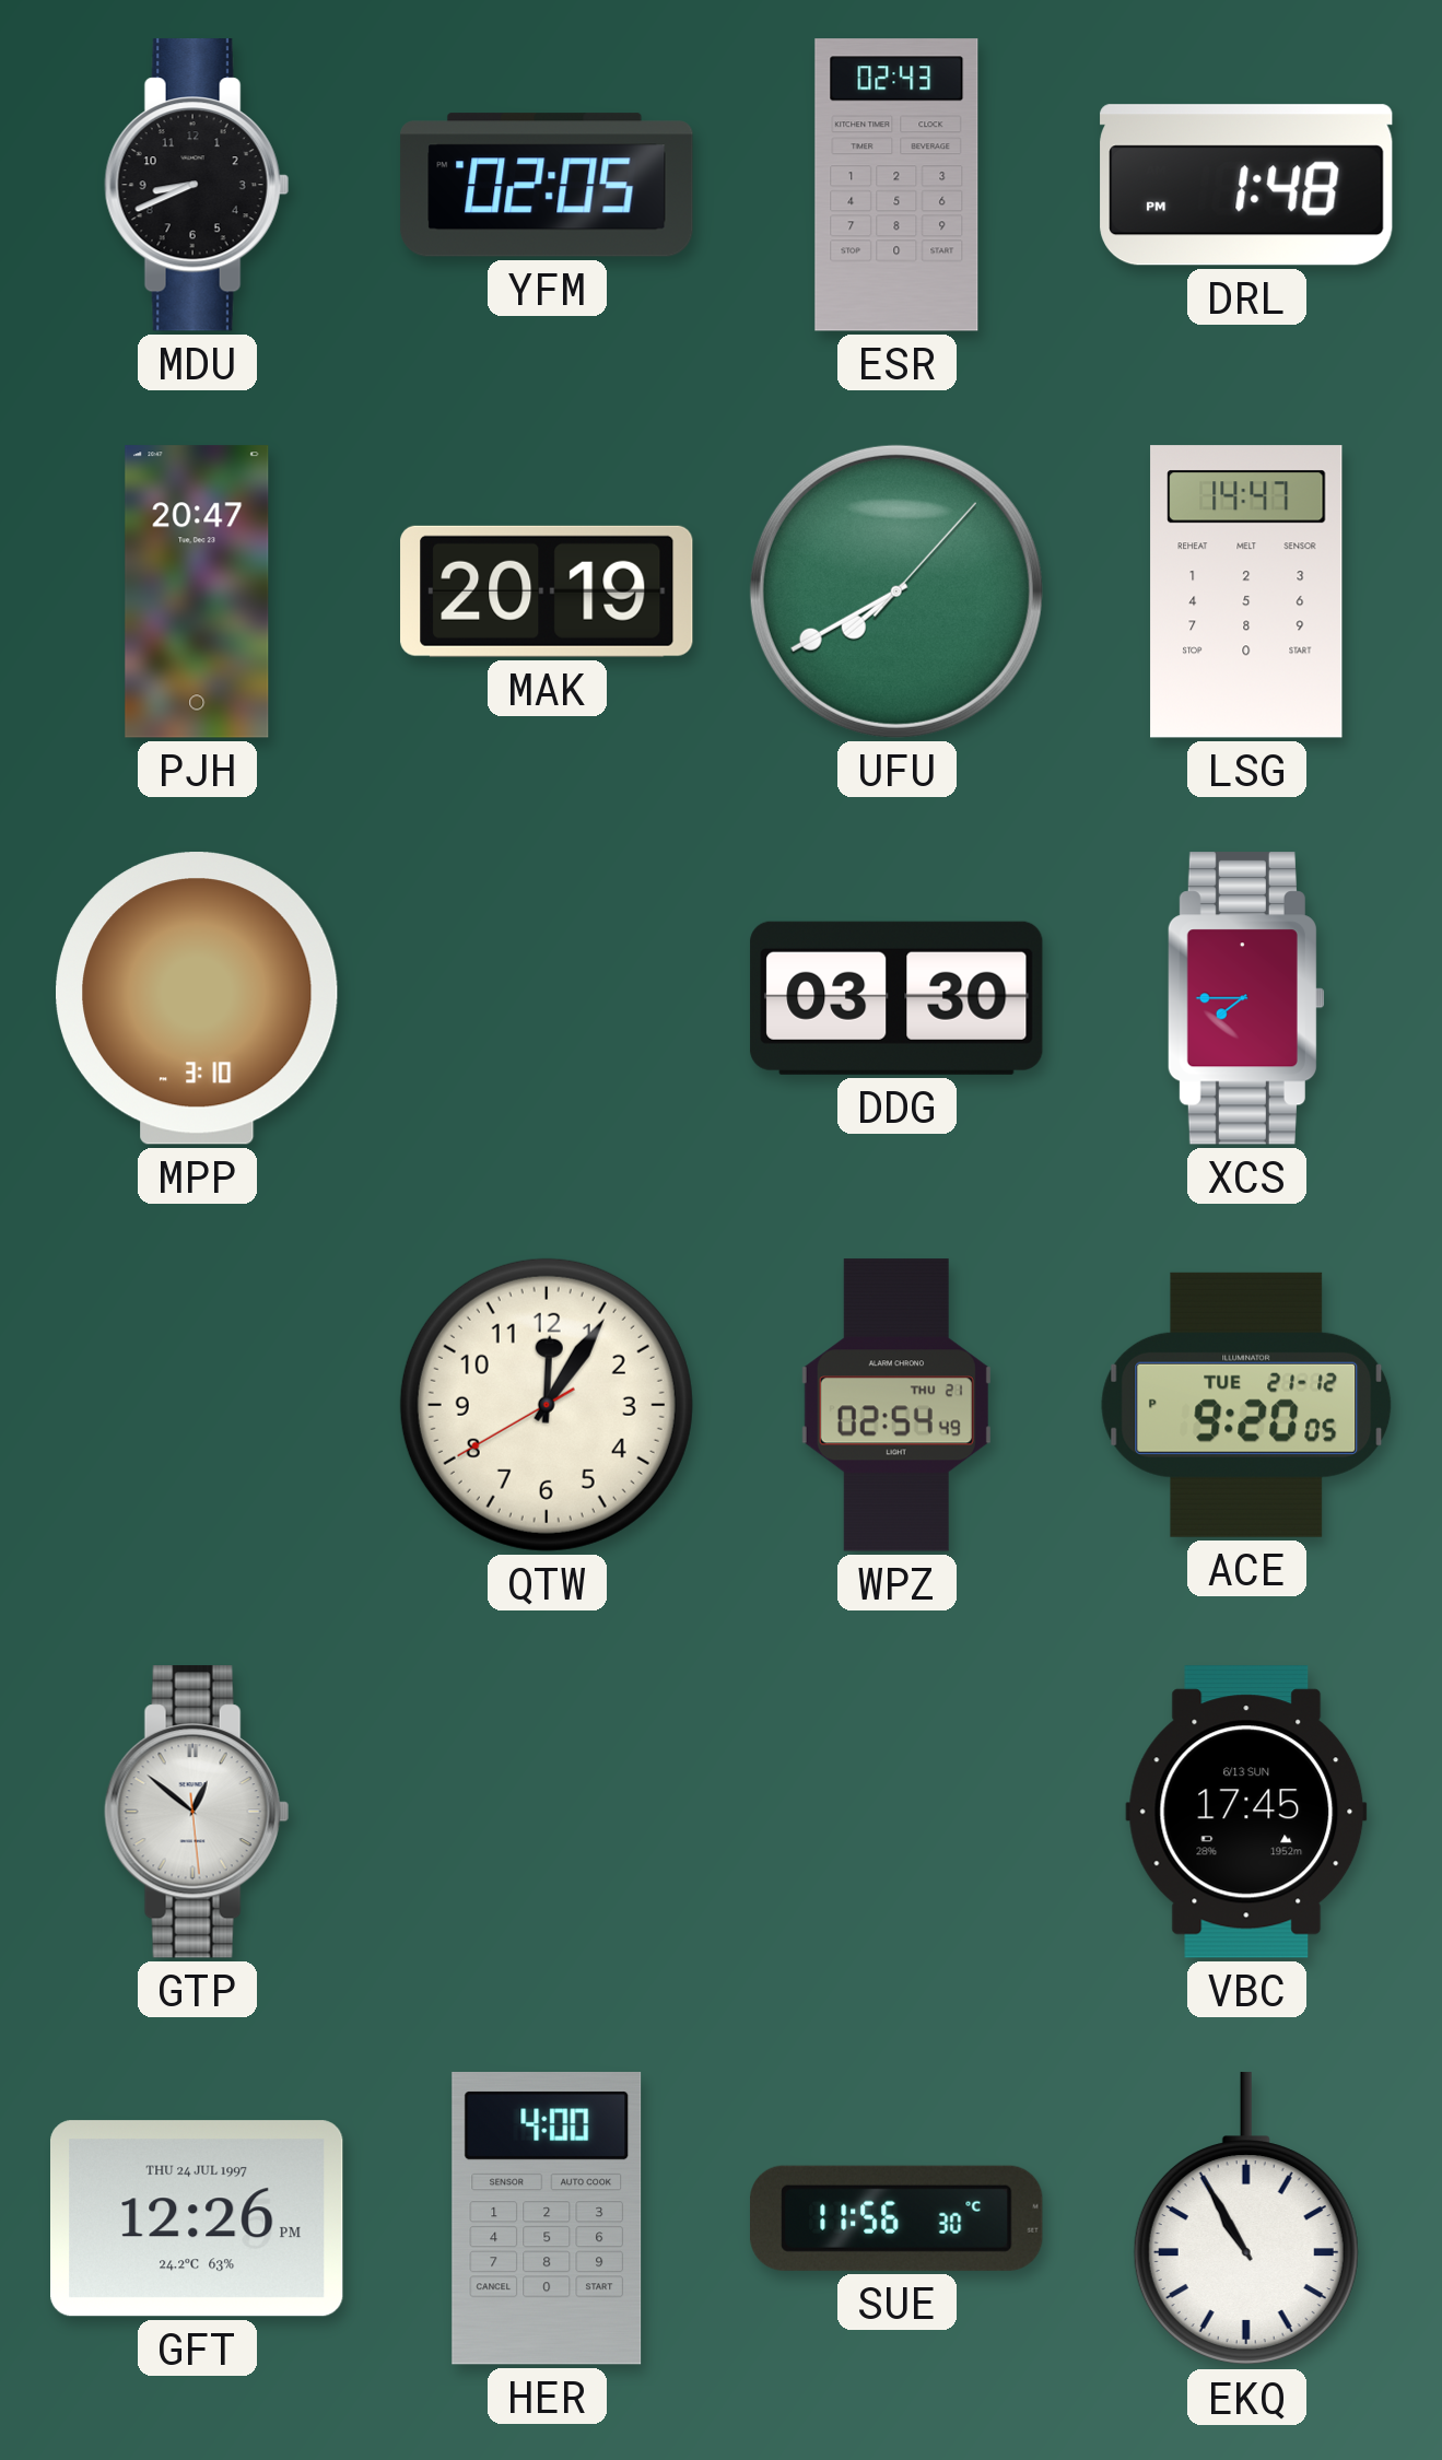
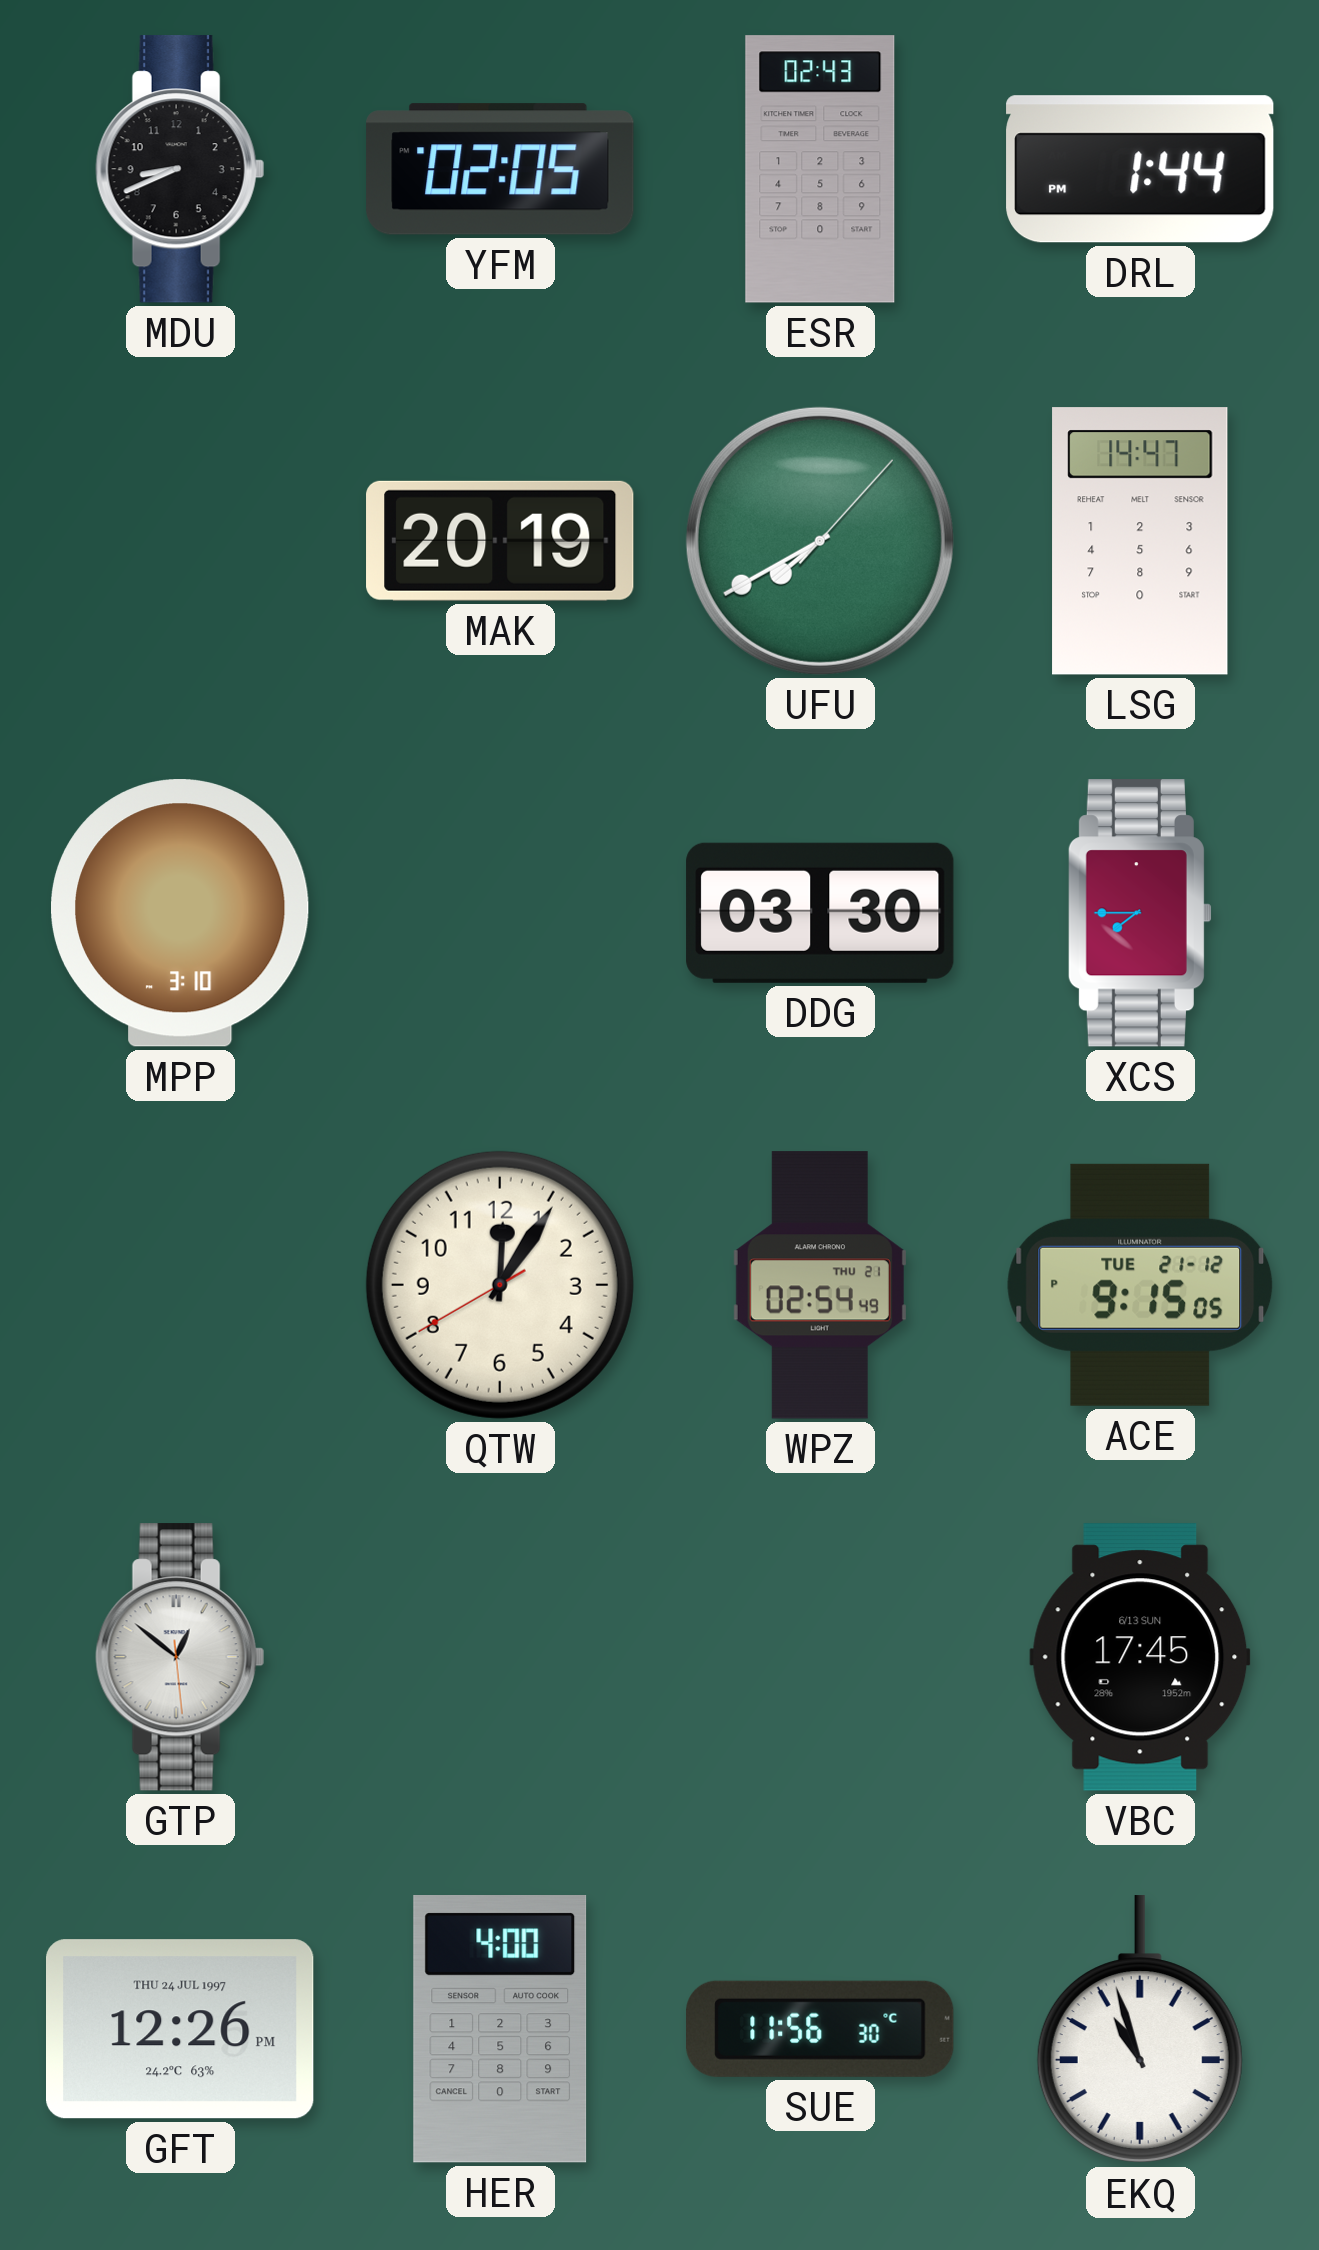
DRL: 1:48 -> 1:44 (1140, 169)
PJH: 20:47 -> none (197, 591)
ACE: 9:20 -> 9:15 (1140, 1285)
EKQ: 10:55 -> 10:57 (1140, 2030)
